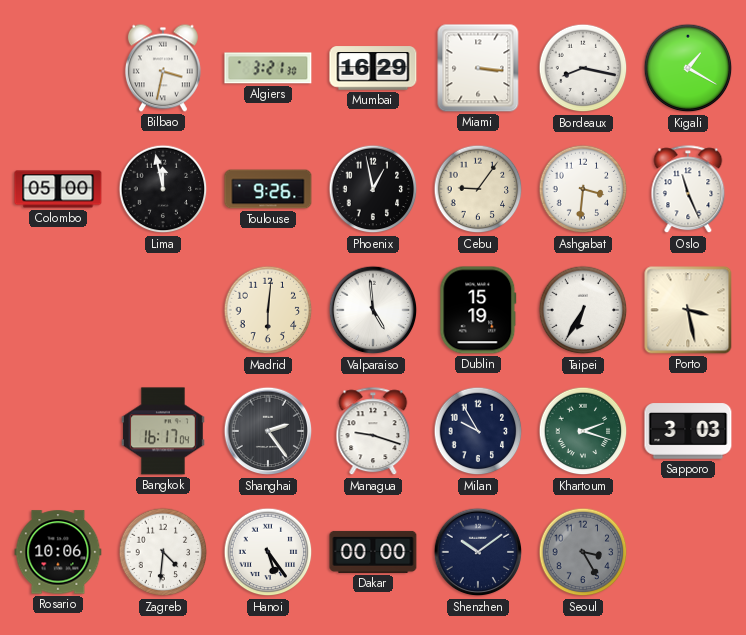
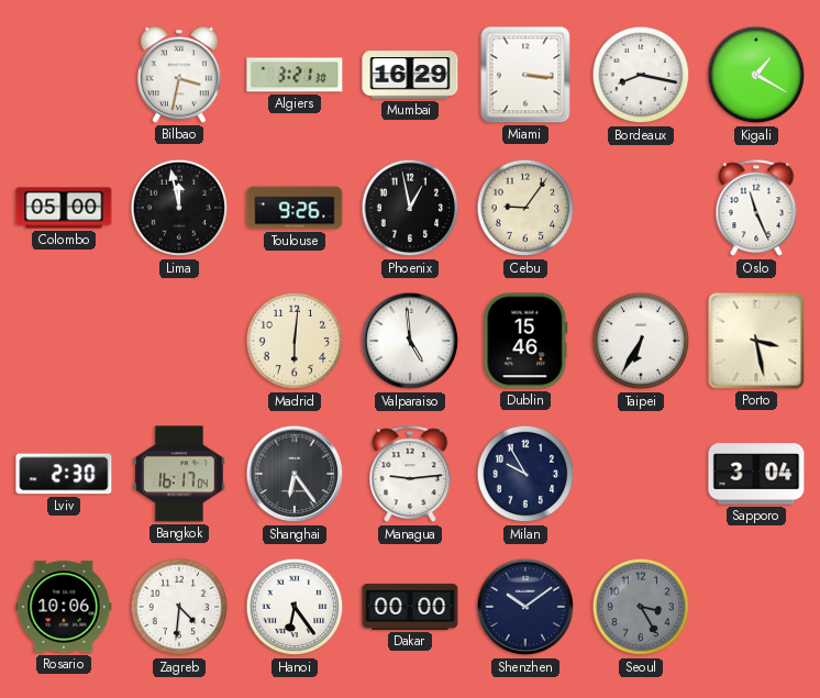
Ashgabat: 3:31 -> none (583, 189)
Dublin: 15:19 -> 15:46 (525, 341)
Lviv: none -> 2:30 (64, 474)
Shanghai: 2:24 -> 6:24 (295, 474)
Managua: 9:18 -> 9:14 (410, 475)
Khartoum: 2:18 -> none (583, 431)
Sapporo: 3:03 -> 3:04 (756, 474)
Hanoi: 5:24 -> 6:24 (295, 607)
